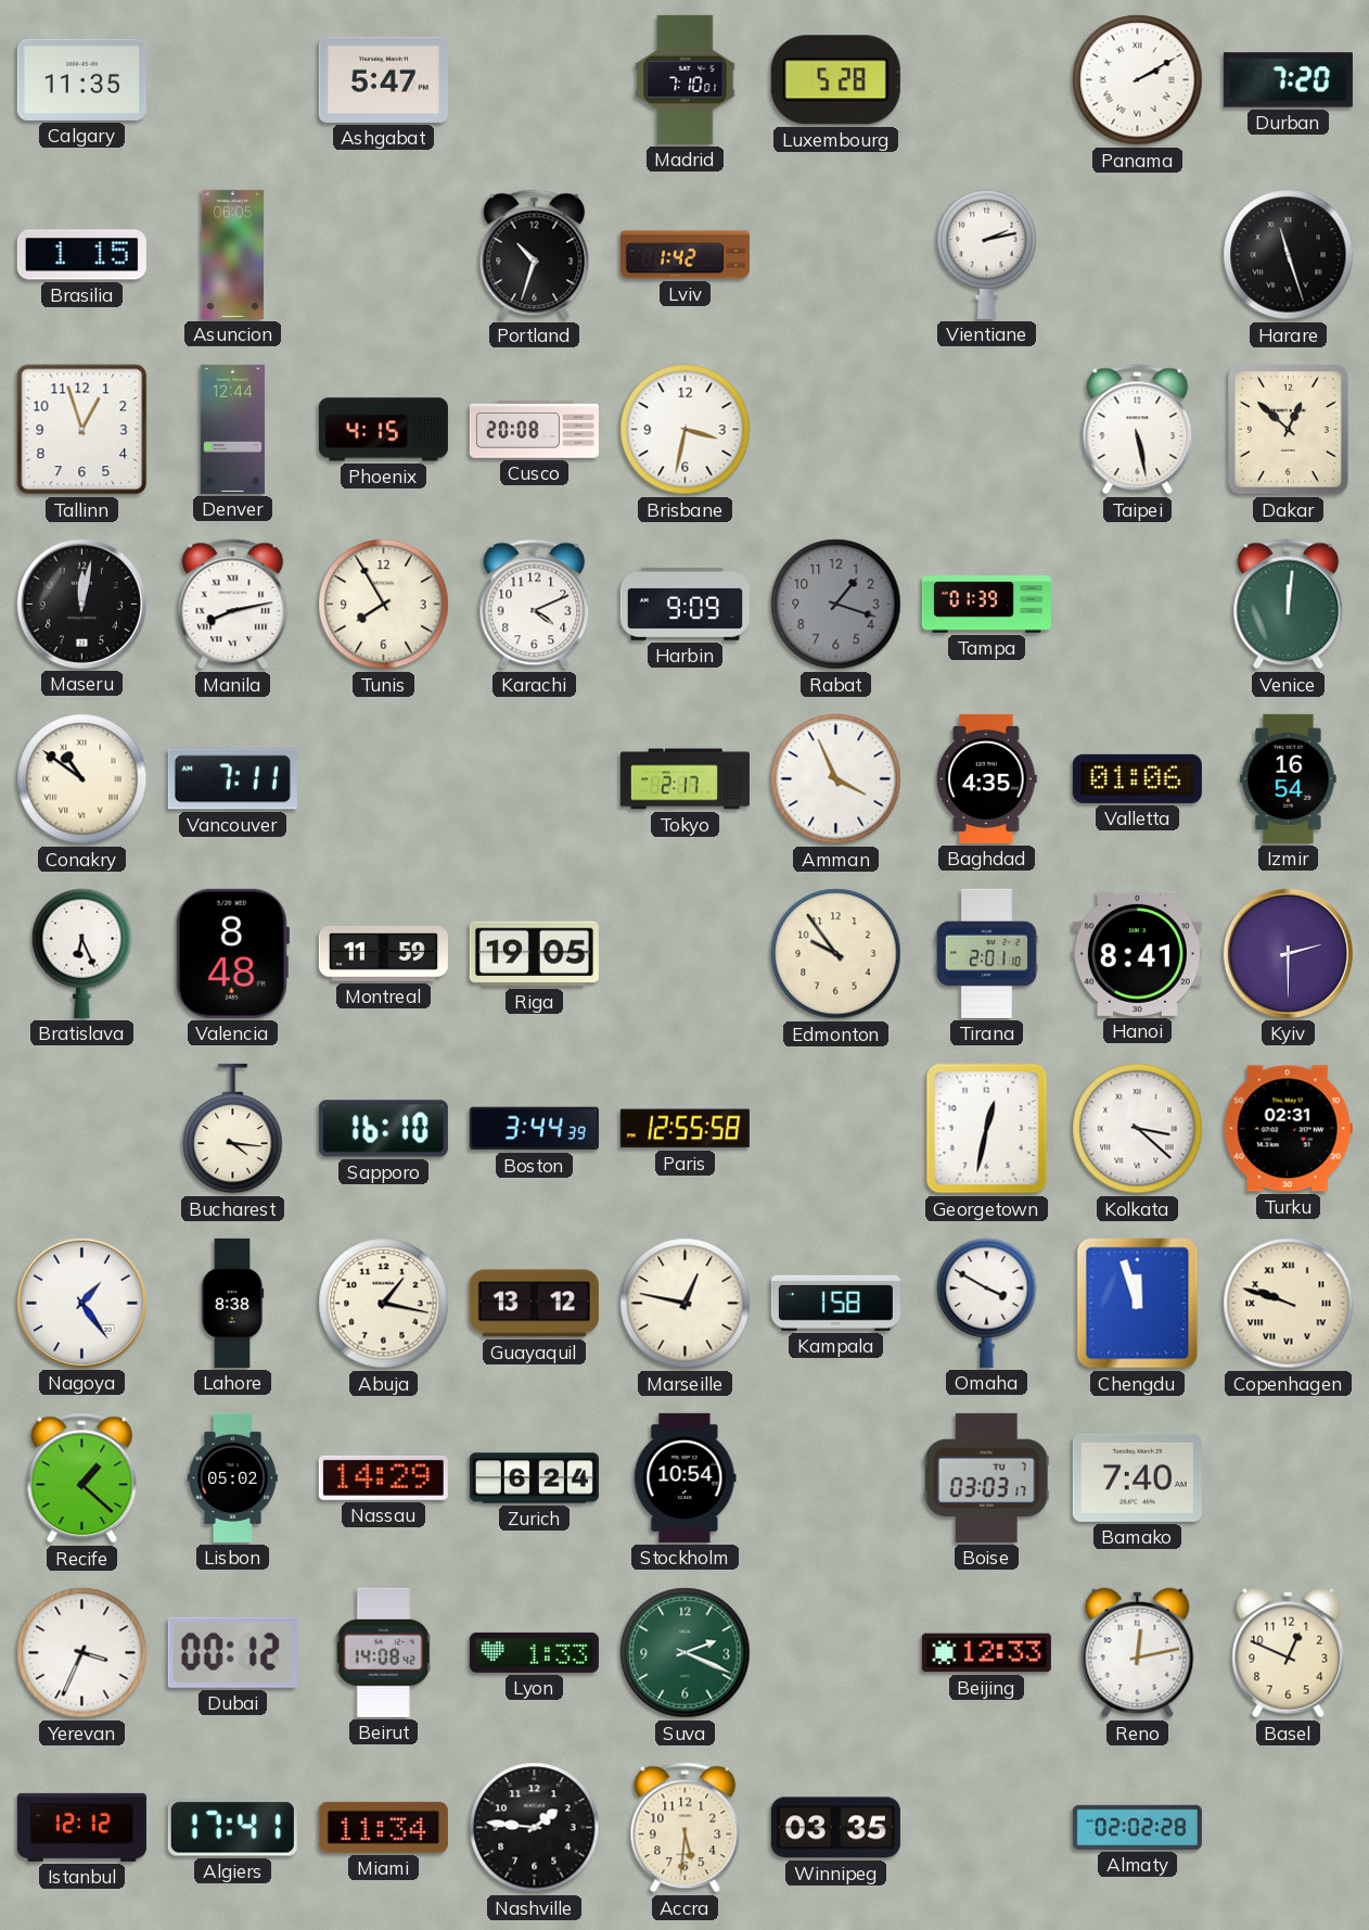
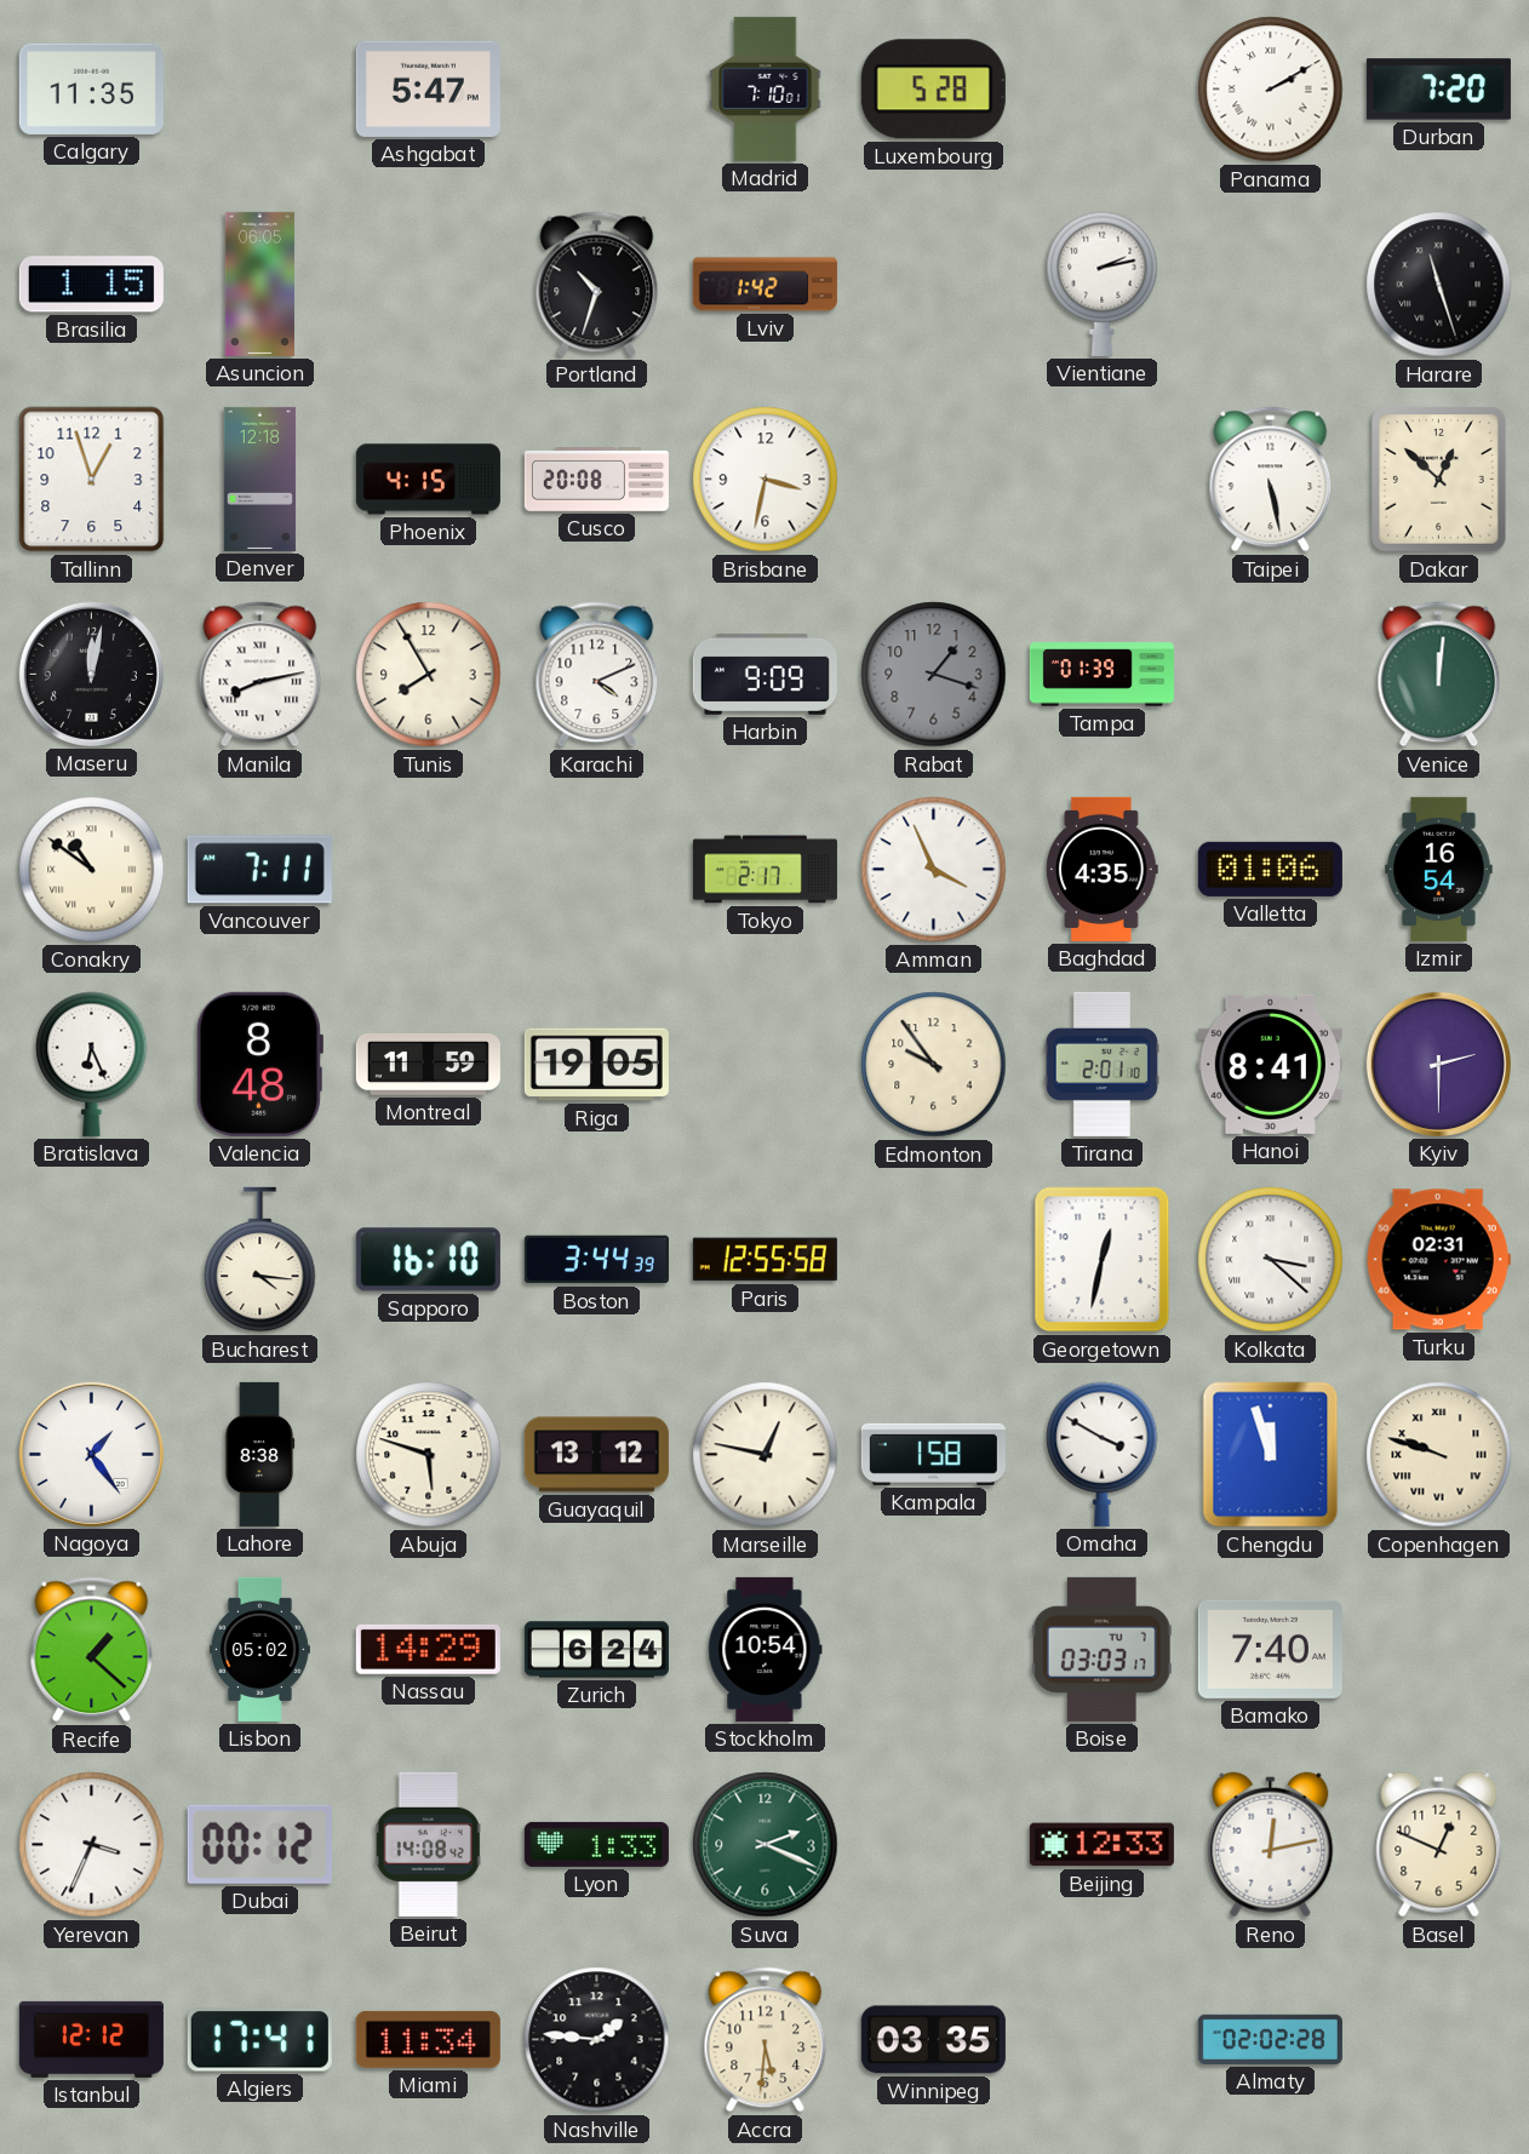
Denver: 12:44 -> 12:18 (260, 479)
Abuja: 1:17 -> 5:48 (429, 1455)
